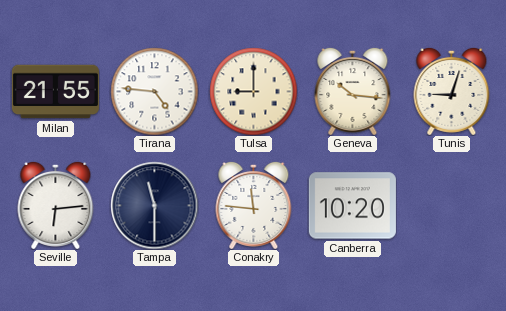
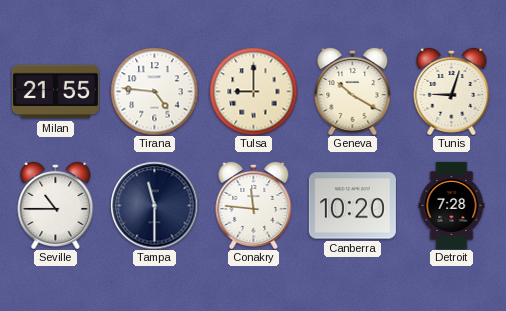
Geneva: 10:16 -> 10:20 (353, 91)
Seville: 6:14 -> 10:45 (56, 205)
Detroit: none -> 7:28 (452, 205)
